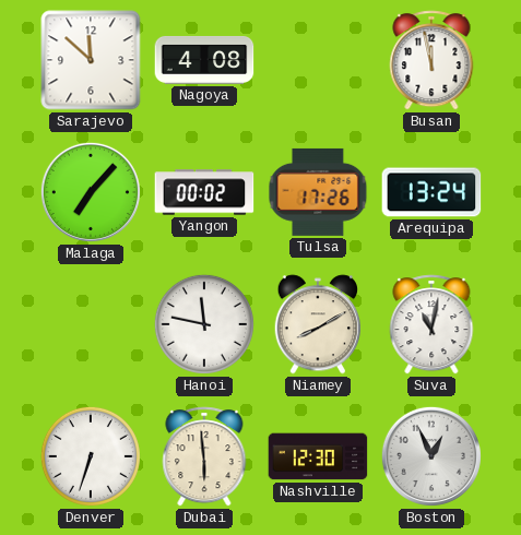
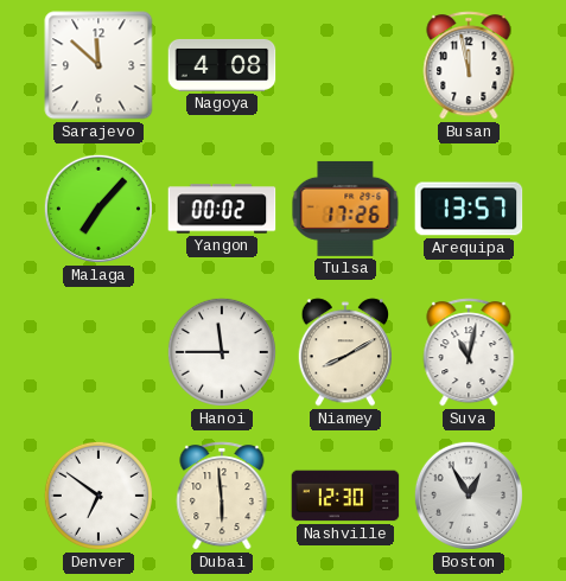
Arequipa: 13:24 -> 13:57 (469, 209)
Hanoi: 11:47 -> 11:45 (222, 352)
Denver: 6:33 -> 6:51 (98, 496)
Boston: 12:56 -> 12:55 (469, 496)
